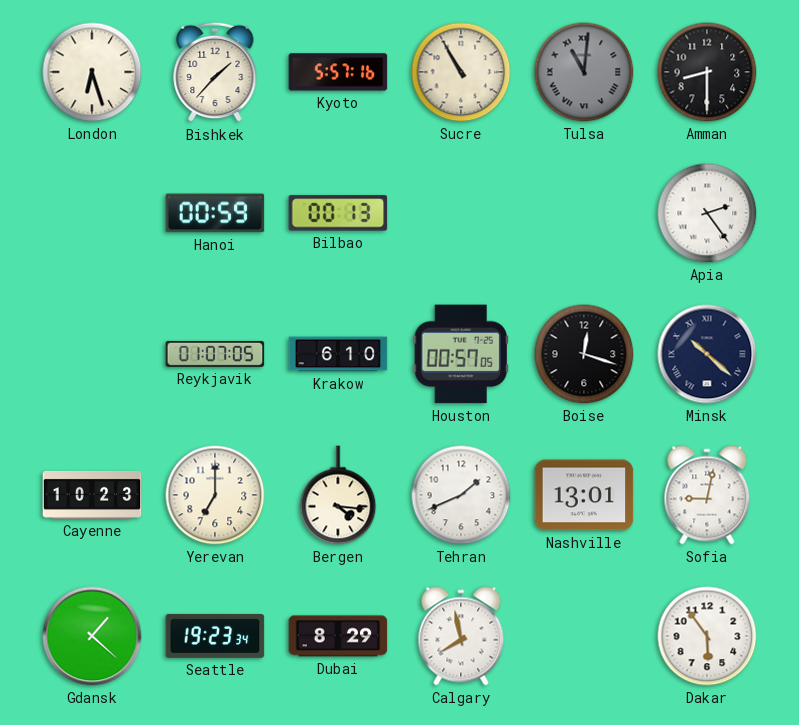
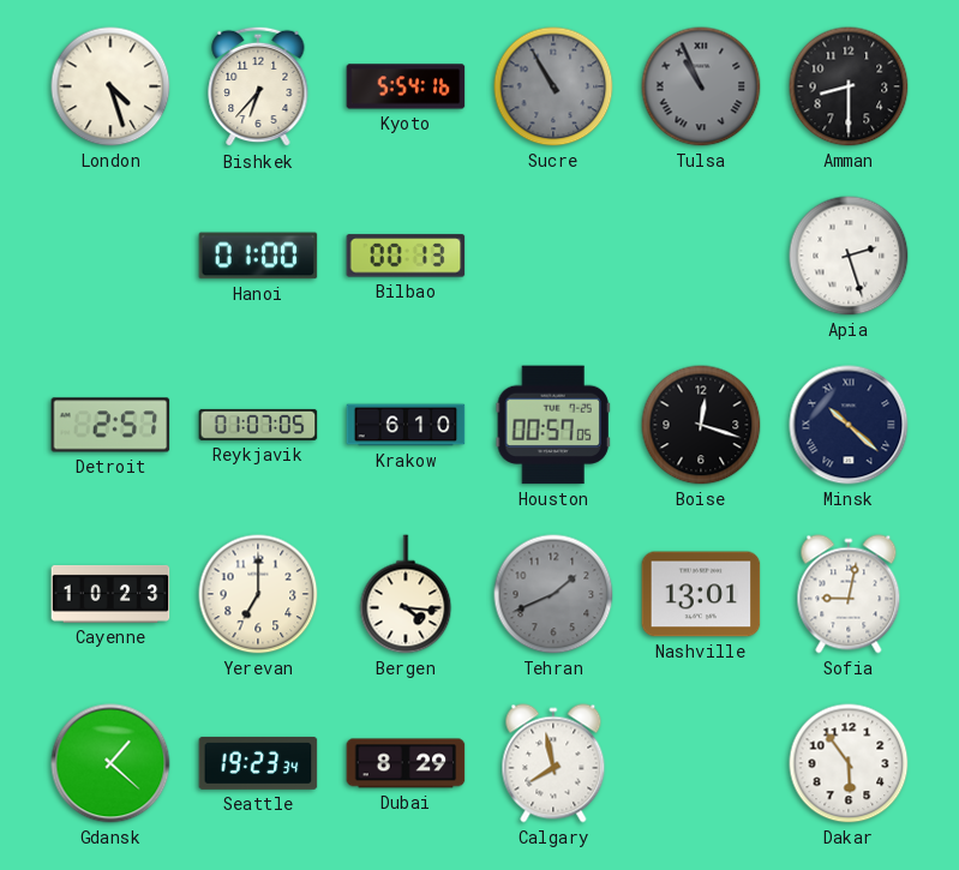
London: 6:27 -> 4:27 (110, 86)
Bishkek: 1:37 -> 6:37 (258, 86)
Kyoto: 5:57 -> 5:54 (406, 86)
Sucre dial: cream -> grey (553, 86)
Tulsa: 11:01 -> 10:56 (701, 86)
Hanoi: 00:59 -> 01:00 (258, 256)
Apia: 2:24 -> 2:27 (849, 256)
Detroit: none -> 2:57 (110, 425)
Tehran dial: white -> grey (553, 594)
